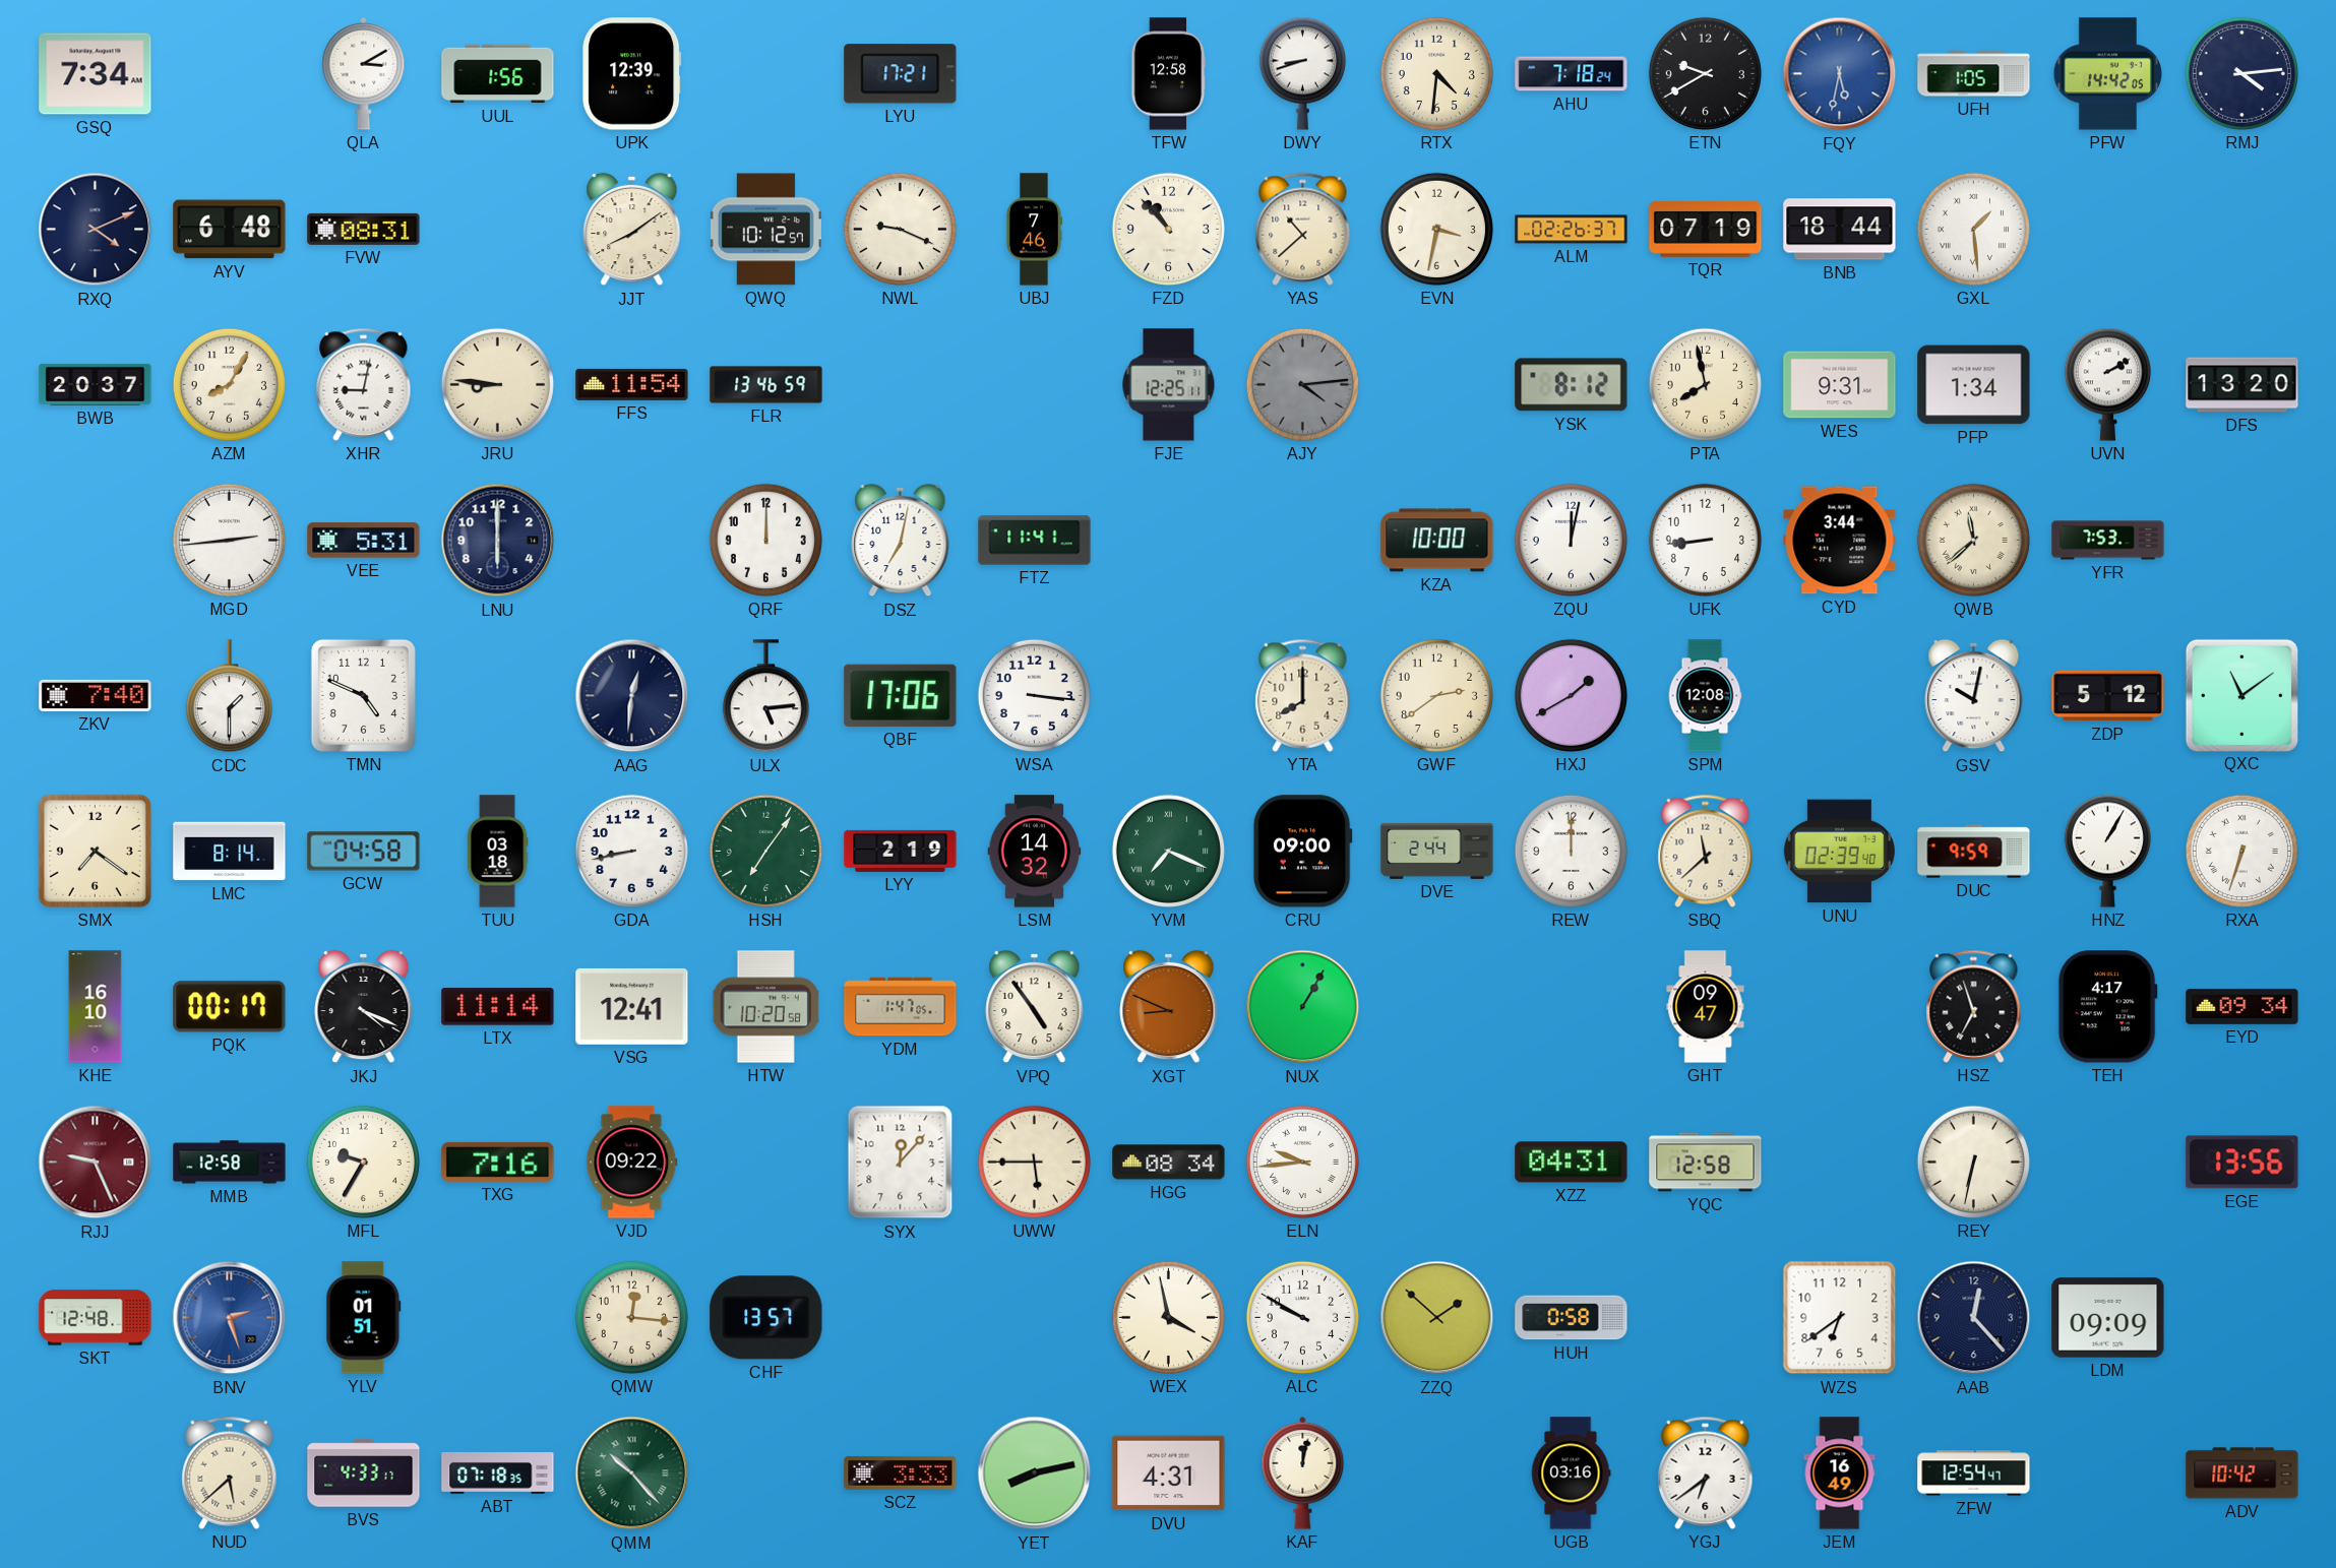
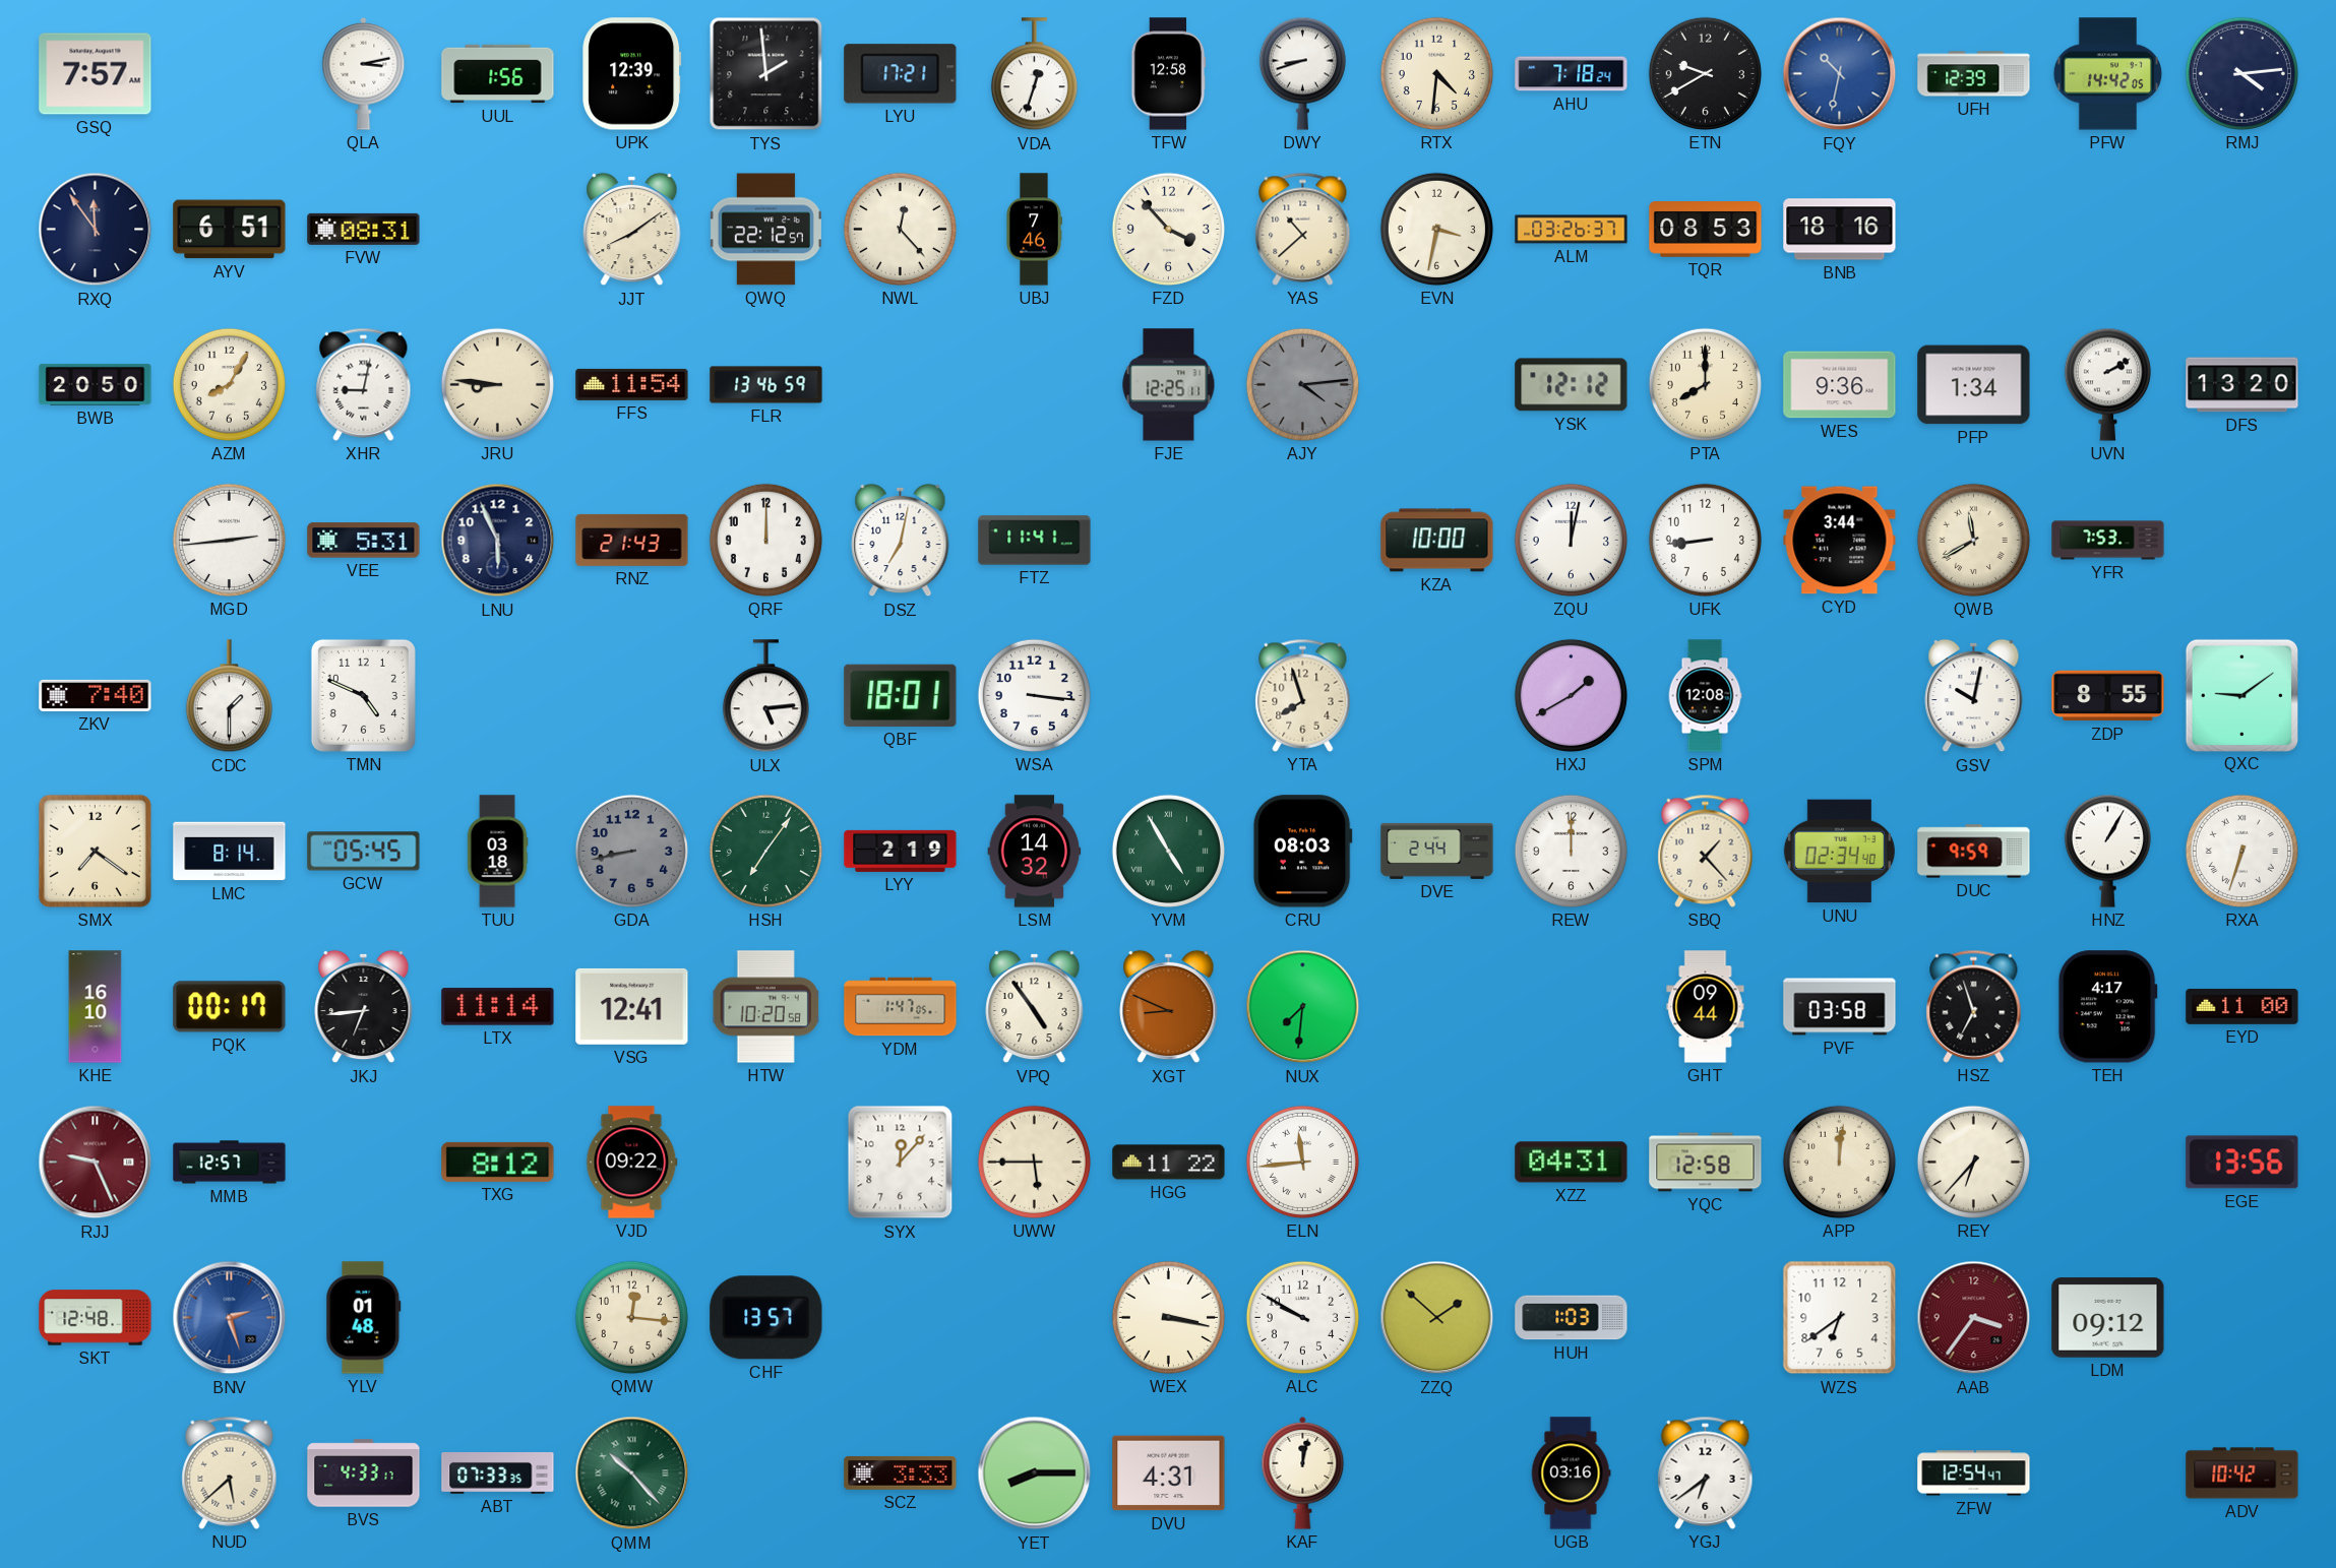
GSQ: 7:34 -> 7:57 (96, 74)
QLA: 3:10 -> 3:13 (364, 73)
TYS: none -> 1:59 (766, 74)
VDA: none -> 12:33 (1034, 74)
FQY: 5:32 -> 10:32 (1840, 74)
UFH: 1:05 -> 12:39 (1974, 74)
RXQ: 4:11 -> 11:54 (96, 230)
AYV: 6:48 -> 6:51 (230, 230)
QWQ: 10:12 -> 22:12 (765, 230)
NWL: 9:19 -> 12:23 (900, 229)
FZD: 10:53 -> 3:53 (1168, 229)
ALM: 02:26 -> 03:26 (1572, 230)
TQR: 07:19 -> 08:53 (1706, 230)
BNB: 18:44 -> 18:16 (1840, 230)
GXL: 1:29 -> none (1973, 229)
BWB: 20:37 -> 20:50 (96, 384)
YSK: 8:12 -> 12:12 (1572, 385)
PTA: 7:58 -> 8:00 (1705, 384)
WES: 9:31 -> 9:36 (1840, 385)
LNU: 6:00 -> 5:56 (498, 541)
RNZ: none -> 21:43 (632, 540)
QWB: 11:38 -> 11:40 (1973, 540)
AAG: 12:31 -> none (632, 696)
QBF: 17:06 -> 18:01 (901, 695)
YTA: 8:00 -> 7:57 (1303, 695)
GWF: 2:39 -> none (1436, 695)
ZDP: 5:12 -> 8:55 (2108, 696)
QXC: 11:09 -> 9:09 (2241, 695)
GCW: 04:58 -> 05:45 (364, 852)
GDA dial: white -> grey (631, 851)
YVM: 7:19 -> 4:55 (1168, 851)
CRU: 09:00 -> 08:03 (1302, 852)
SBQ: 11:38 -> 1:23 (1706, 851)
UNU: 02:39 -> 02:34 (1839, 852)
JKJ: 4:19 -> 6:44 (364, 1007)
NUX: 1:05 -> 7:31 (1303, 1007)
GHT: 09:47 -> 09:44 (1706, 1007)
PVF: none -> 03:58 (1840, 1007)
EYD: 09:34 -> 11:00 (2242, 1007)
MMB: 12:58 -> 12:57 (230, 1163)
MFL: 9:35 -> none (363, 1162)
TXG: 7:16 -> 8:12 (498, 1162)
HGG: 08:34 -> 11:22 (1169, 1163)
ELN: 9:44 -> 11:44 (1302, 1162)
APP: none -> 12:01 (1839, 1162)
REY: 6:32 -> 6:37 (1973, 1162)
YLV: 01:51 -> 01:48 (364, 1318)
WEX: 3:58 -> 3:17 (1168, 1317)
HUH: 0:58 -> 1:03 (1572, 1318)
AAB: 12:23 -> 3:36 (1974, 1318)
AAB dial: navy -> burgundy (1974, 1318)
LDM: 09:09 -> 09:12 (2108, 1318)
ABT: 07:18 -> 07:33 (498, 1473)
YET: 8:13 -> 8:15 (1035, 1473)
JEM: 16:49 -> none (1840, 1473)
